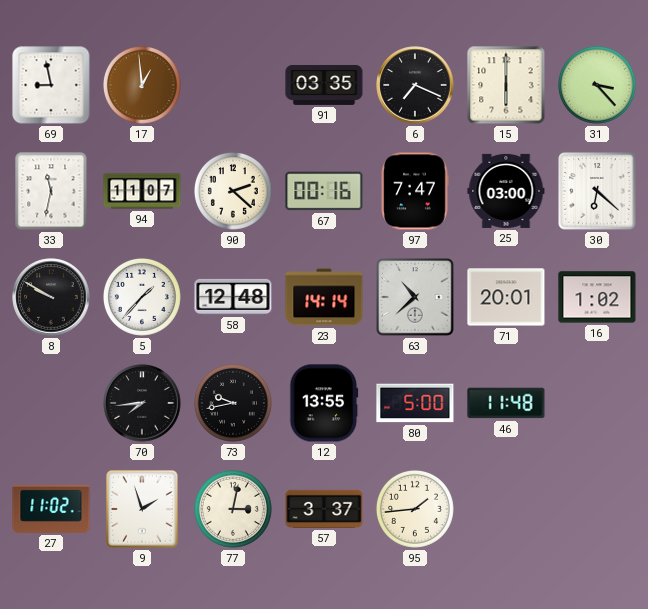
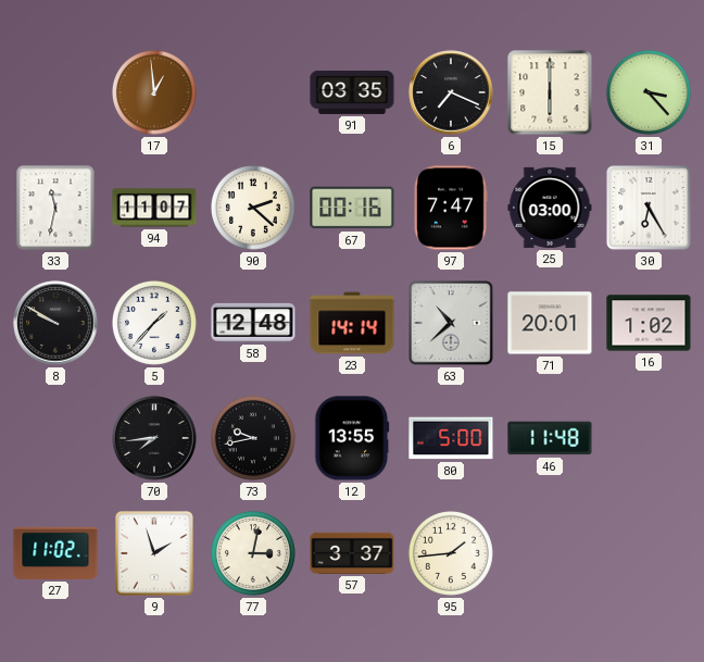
69: 8:58 -> none (51, 85)
30: 6:22 -> 6:25 (649, 208)
